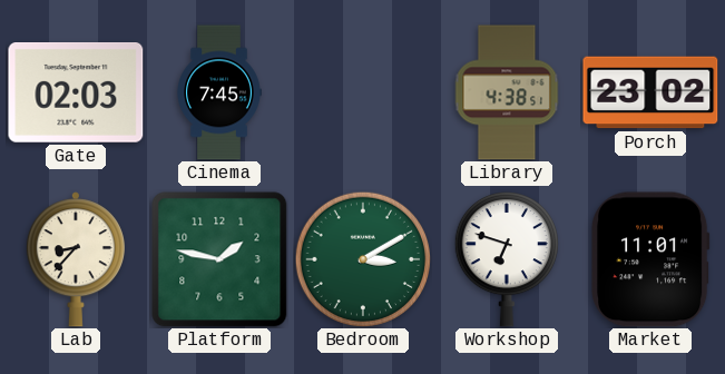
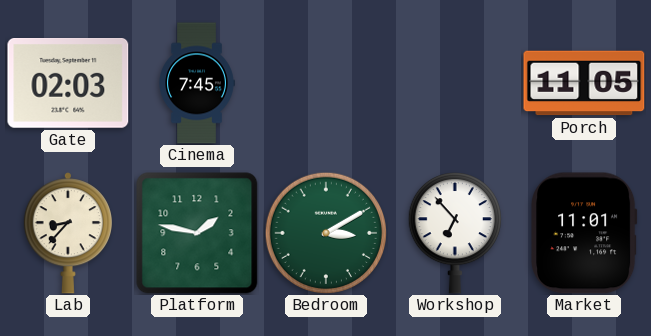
Library: 4:38 -> none (507, 92)
Porch: 23:02 -> 11:05 (584, 83)
Workshop: 6:48 -> 6:53 (455, 234)
